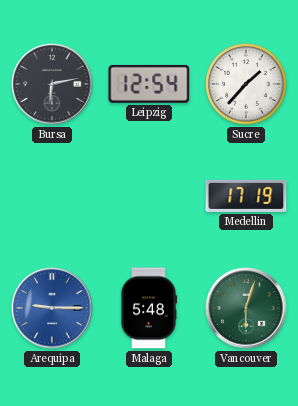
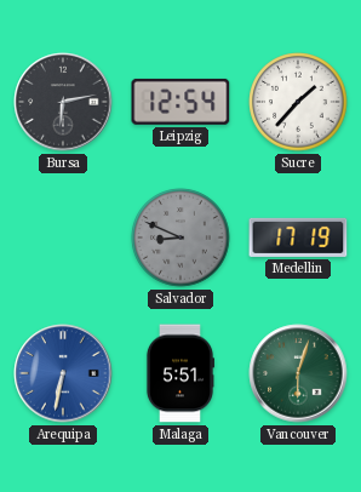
Salvador: none -> 8:49 (180, 238)
Arequipa: 9:15 -> 6:32 (63, 373)
Malaga: 5:48 -> 5:51 (179, 373)
